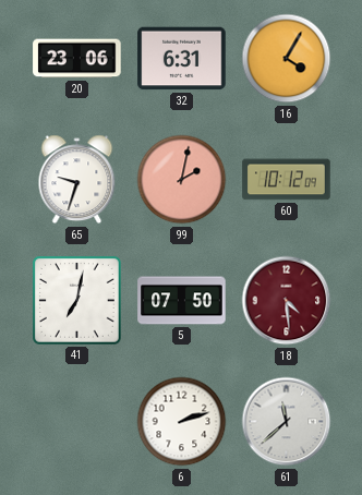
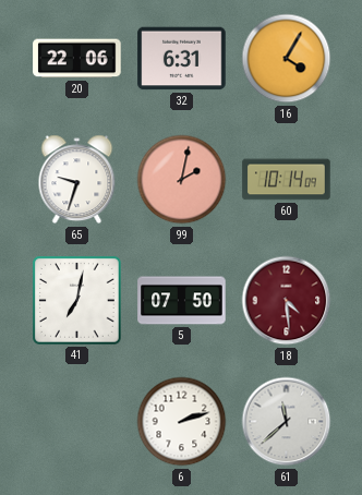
20: 23:06 -> 22:06 (77, 59)
60: 10:12 -> 10:14 (287, 180)
